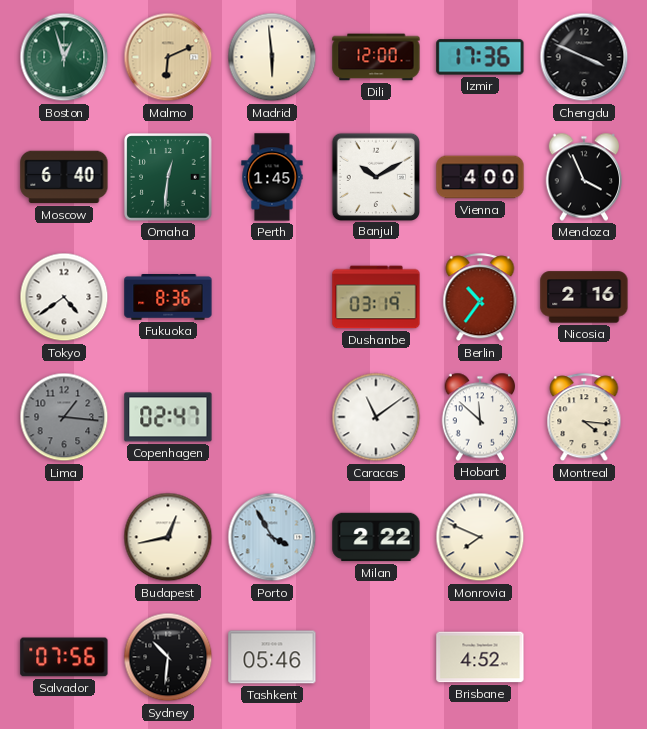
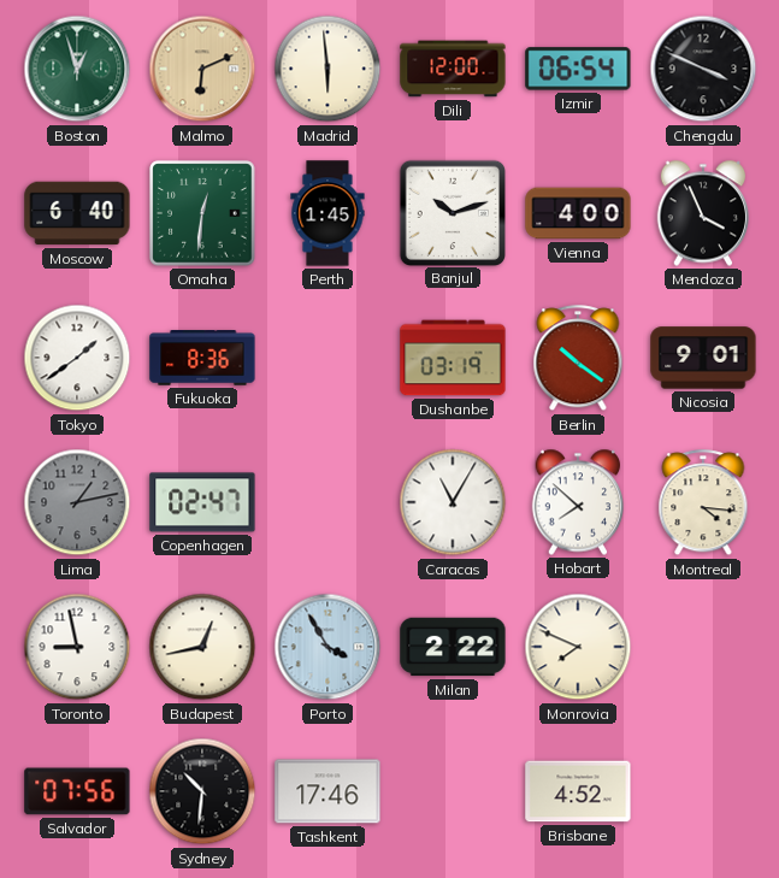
Izmir: 17:36 -> 06:54 (578, 69)
Banjul: 10:10 -> 10:12 (452, 212)
Tokyo: 4:39 -> 1:39 (77, 358)
Berlin: 10:36 -> 10:21 (578, 359)
Nicosia: 2:16 -> 9:01 (703, 358)
Lima: 1:16 -> 1:13 (77, 502)
Caracas: 11:09 -> 11:05 (453, 502)
Hobart: 11:52 -> 7:52 (578, 502)
Toronto: none -> 8:58 (77, 647)
Tashkent: 05:46 -> 17:46 (327, 791)
